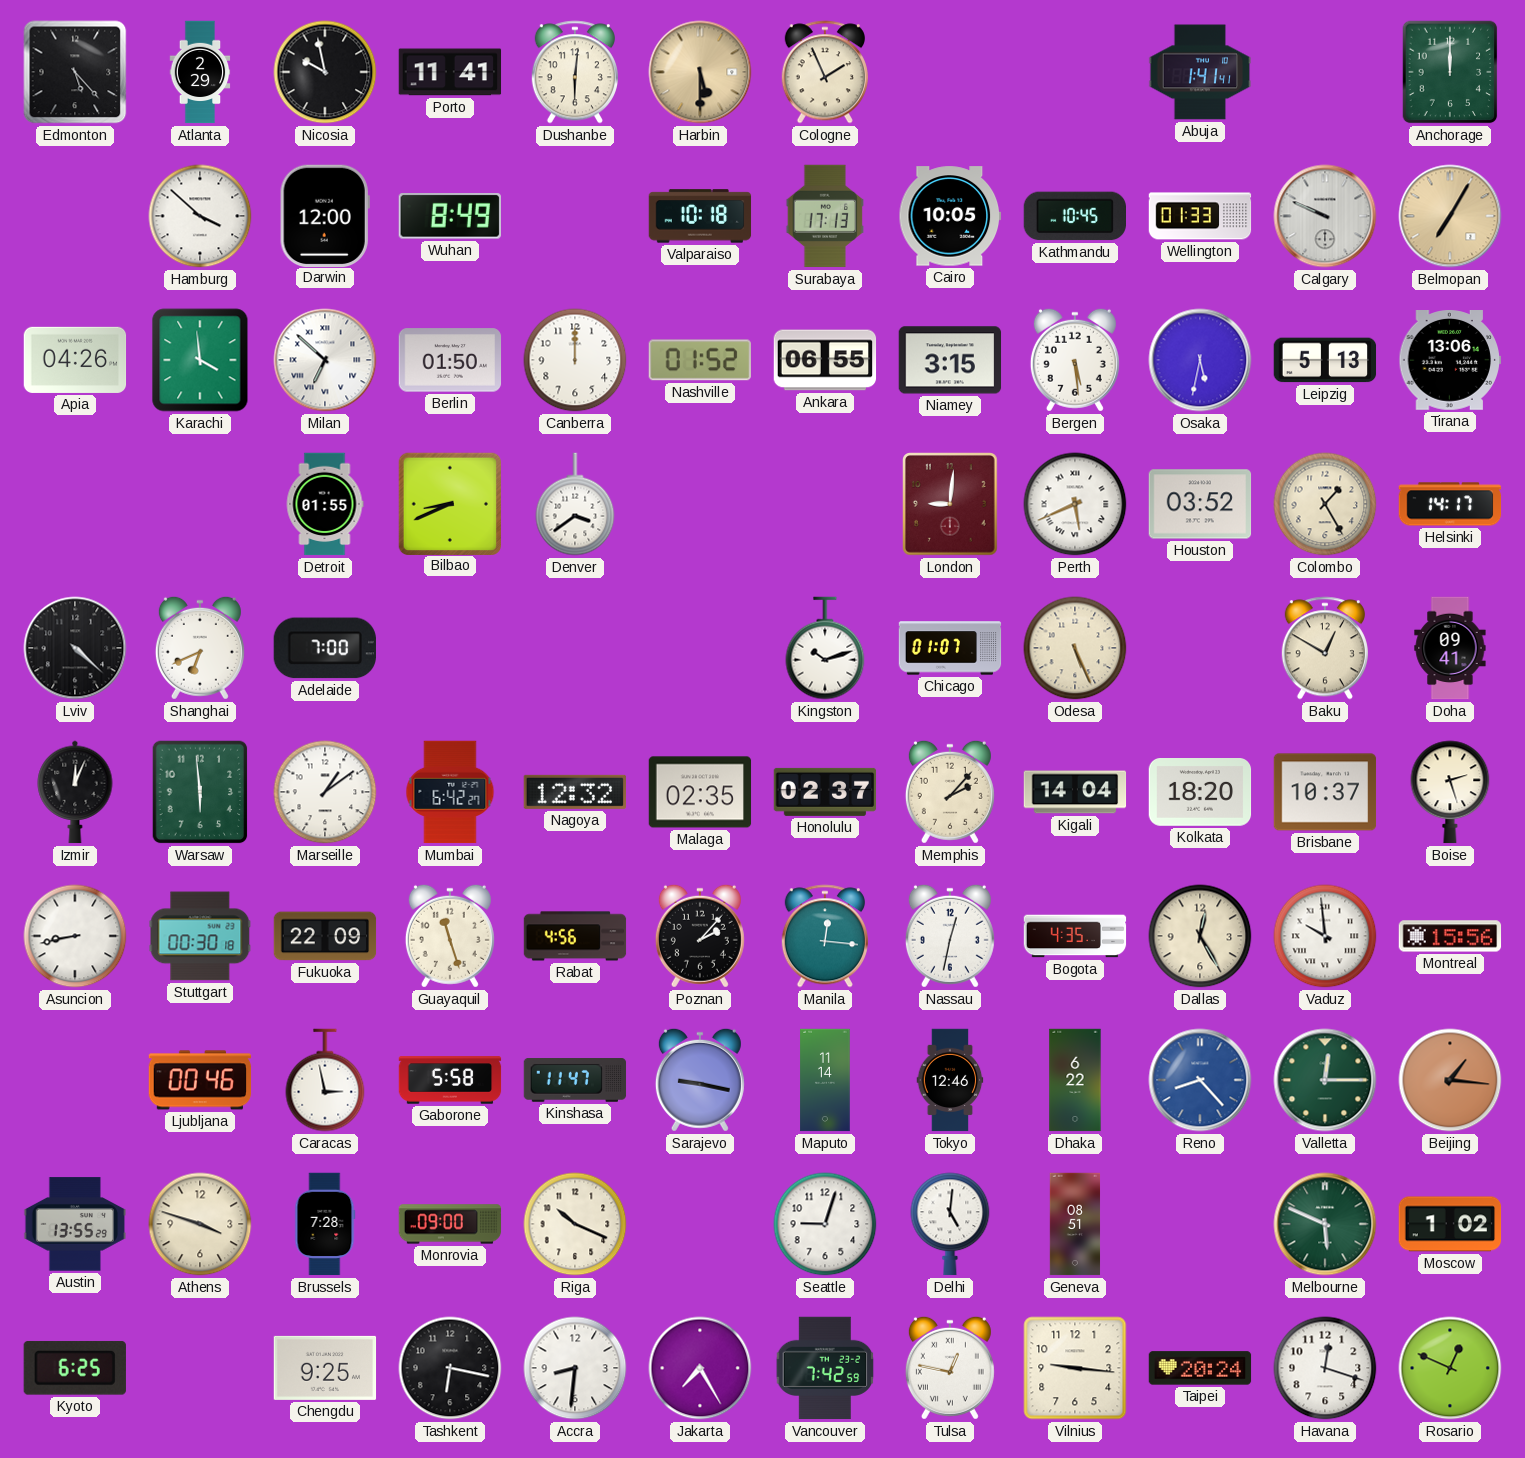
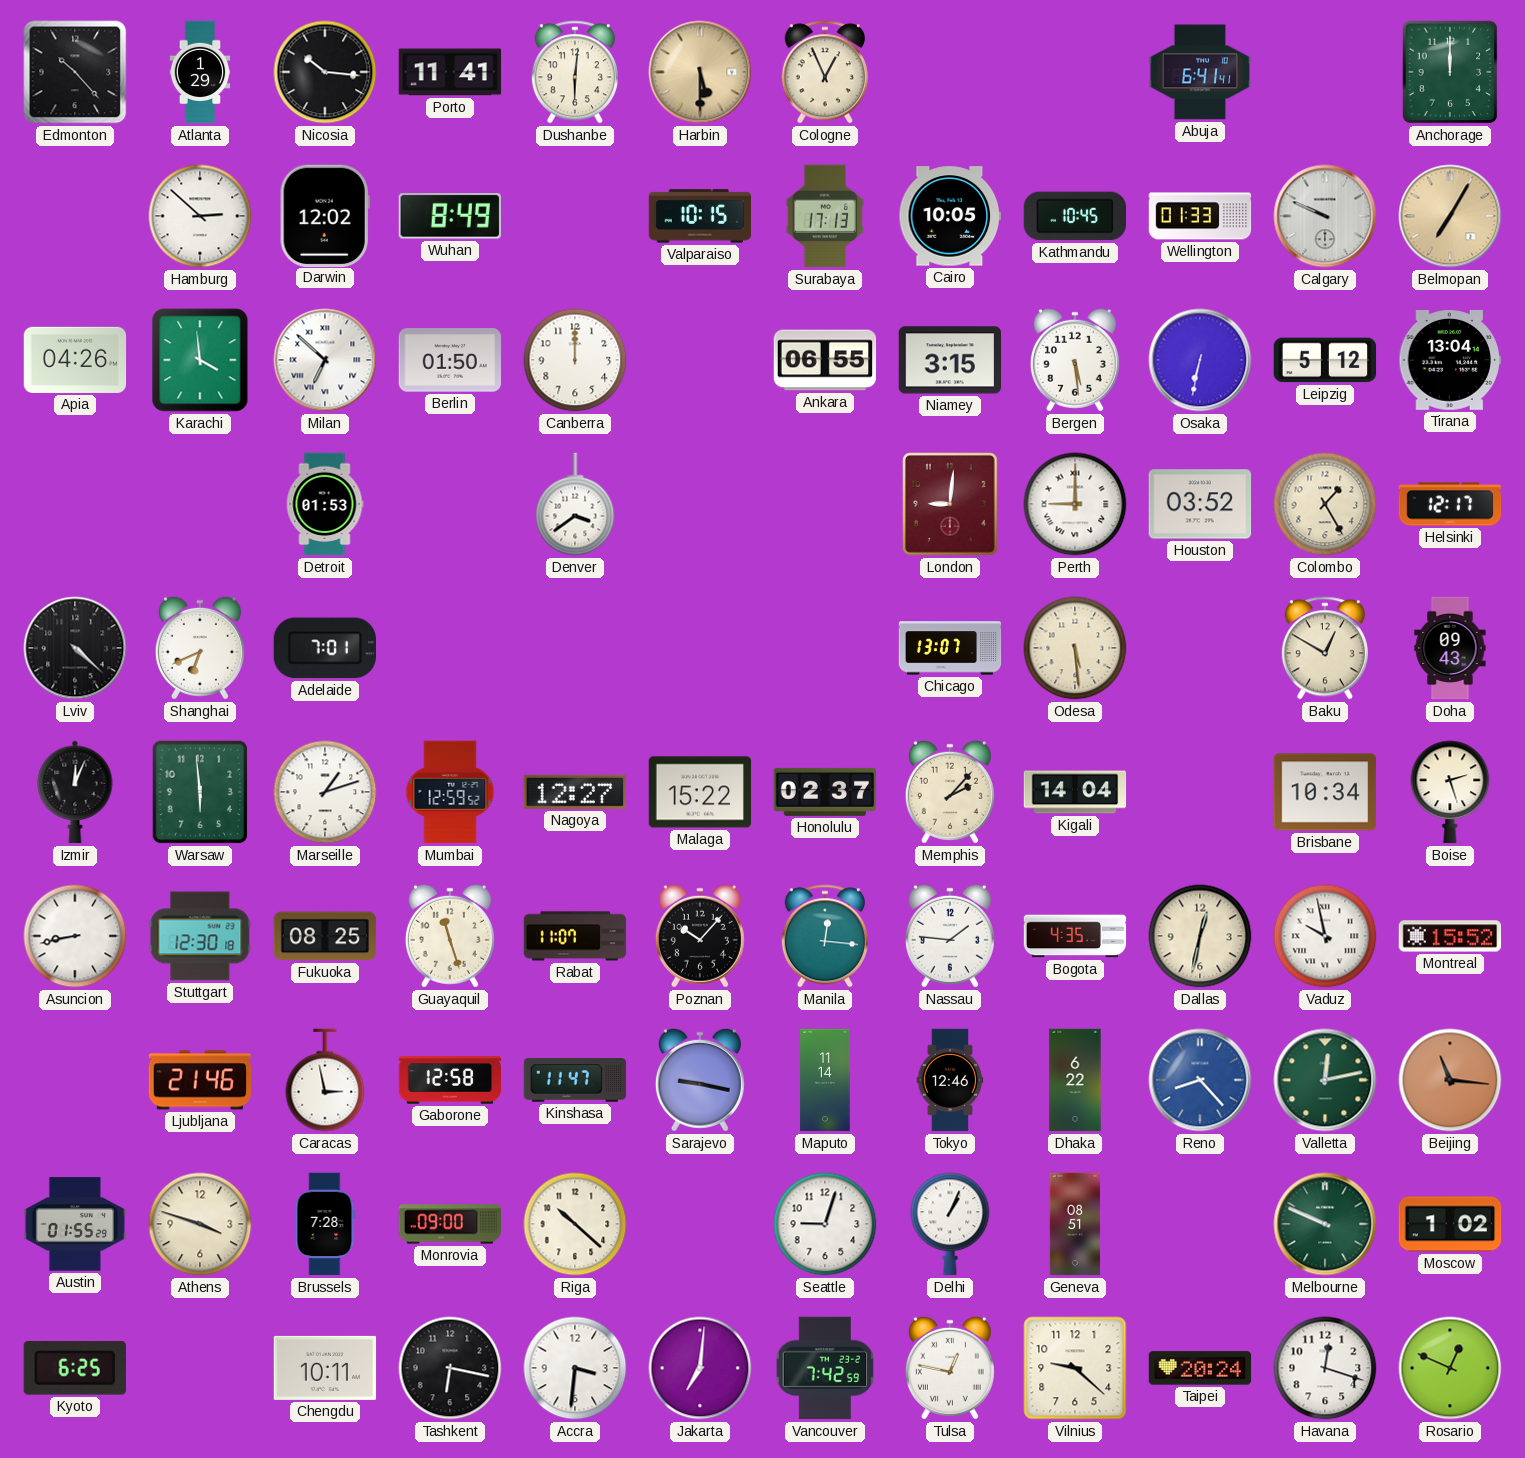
Edmonton: 5:23 -> 10:23 (75, 72)
Atlanta: 2:29 -> 1:29 (200, 72)
Nicosia: 9:58 -> 10:16 (325, 72)
Cologne: 1:56 -> 12:56 (825, 72)
Abuja: 1:41 -> 6:41 (1200, 72)
Hamburg: 3:52 -> 2:52 (200, 216)
Darwin: 12:00 -> 12:02 (325, 215)
Valparaiso: 10:18 -> 10:15 (700, 216)
Nashville: 01:52 -> none (699, 360)
Osaka: 5:32 -> 6:32 (1200, 360)
Leipzig: 5:13 -> 5:12 (1325, 360)
Tirana: 13:06 -> 13:04 (1450, 361)
Detroit: 01:55 -> 01:53 (325, 504)
Bilbao: 8:41 -> none (449, 503)
Perth: 5:41 -> 9:00 (1075, 504)
Helsinki: 14:17 -> 12:17 (1450, 504)
Adelaide: 7:00 -> 7:01 (325, 648)
Kingston: 10:12 -> none (825, 648)
Chicago: 01:07 -> 13:07 (950, 648)
Odesa: 5:26 -> 5:29 (1075, 648)
Doha: 09:41 -> 09:43 (1450, 648)
Marseille: 1:09 -> 1:12 (325, 792)
Mumbai: 6:42 -> 12:59 (450, 792)
Nagoya: 12:32 -> 12:27 (574, 792)
Malaga: 02:35 -> 15:22 (700, 792)
Kolkata: 18:20 -> none (1200, 793)
Brisbane: 10:37 -> 10:34 (1325, 792)
Stuttgart: 00:30 -> 12:30 (200, 936)
Fukuoka: 22:09 -> 08:25 (325, 936)
Rabat: 4:56 -> 11:07 (575, 936)
Poznan: 2:07 -> 10:07 (700, 936)
Nassau: 12:32 -> 1:46 (950, 936)
Dallas: 12:25 -> 12:32 (1200, 936)
Vaduz: 9:59 -> 9:58 (1325, 936)
Montreal: 15:56 -> 15:52 (1450, 936)
Ljubljana: 00:46 -> 21:46 (200, 1080)
Gaborone: 5:58 -> 12:58 (450, 1080)
Valletta: 12:15 -> 12:13 (1325, 1080)
Beijing: 1:16 -> 11:16 (1450, 1080)
Austin: 13:55 -> 01:55 (75, 1224)
Riga: 10:19 -> 10:22 (575, 1224)
Delhi: 5:01 -> 1:04 (950, 1224)
Melbourne: 5:49 -> 9:49 (1325, 1224)
Chengdu: 9:25 -> 10:11 (325, 1368)
Accra: 8:31 -> 3:31 (575, 1368)
Jakarta: 7:25 -> 7:01 (700, 1368)
Vilnius: 9:16 -> 9:22 (1075, 1368)
